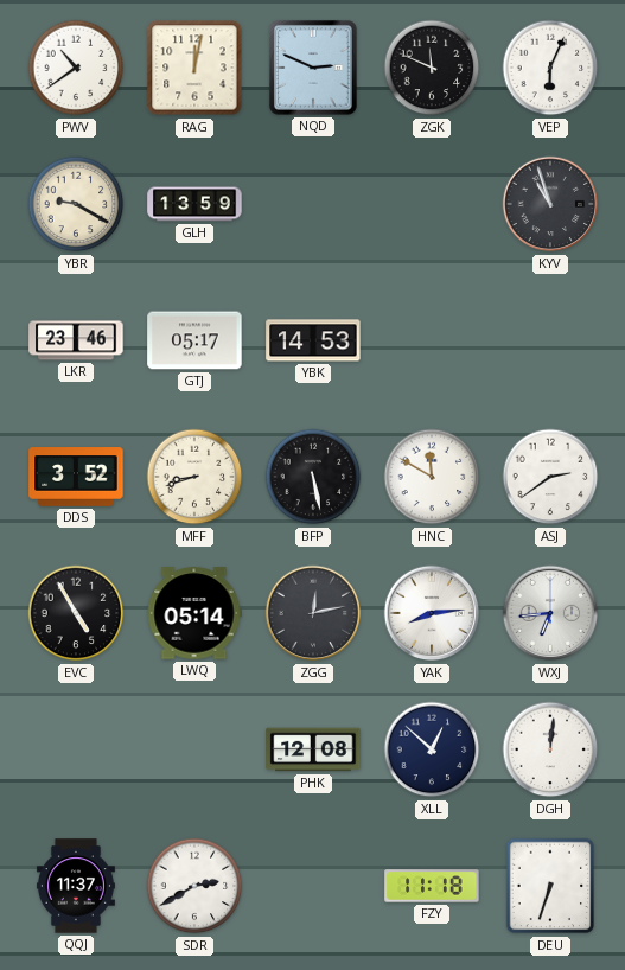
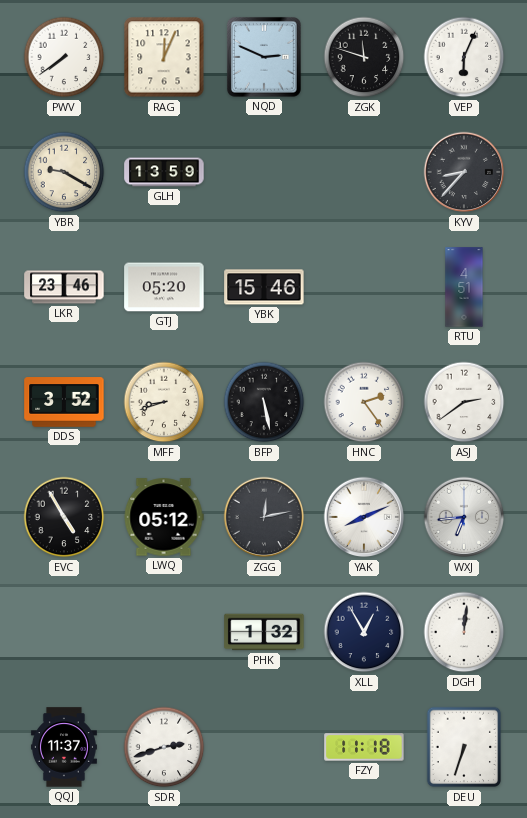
PWV: 10:39 -> 7:39 (64, 57)
RAG: 12:02 -> 12:04 (164, 57)
ZGK: 11:49 -> 11:48 (364, 57)
KYV: 10:57 -> 8:37 (464, 172)
GTJ: 05:17 -> 05:20 (164, 287)
YBK: 14:53 -> 15:46 (264, 287)
RTU: none -> 4:51 (464, 287)
HNC: 11:50 -> 2:24 (364, 402)
LWQ: 05:14 -> 05:12 (164, 517)
YAK: 8:14 -> 8:11 (364, 517)
PHK: 12:08 -> 1:32 (264, 632)
XLL: 12:52 -> 12:55 (364, 632)
SDR: 2:40 -> 2:42 (164, 747)
